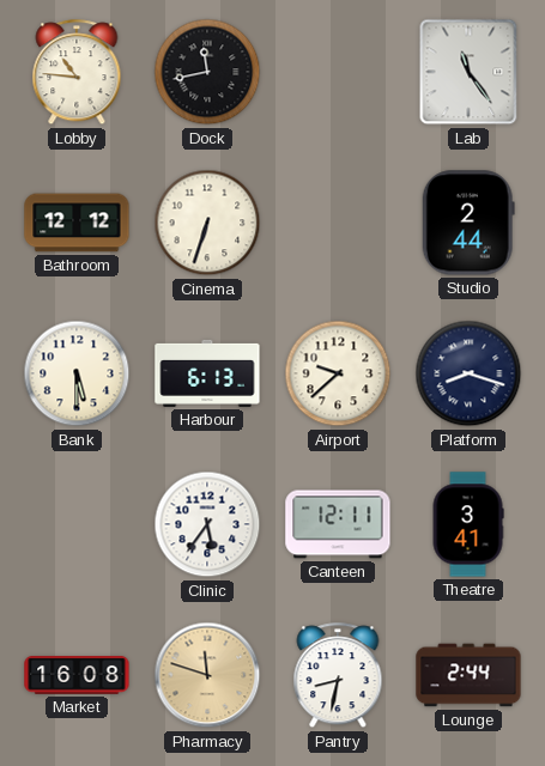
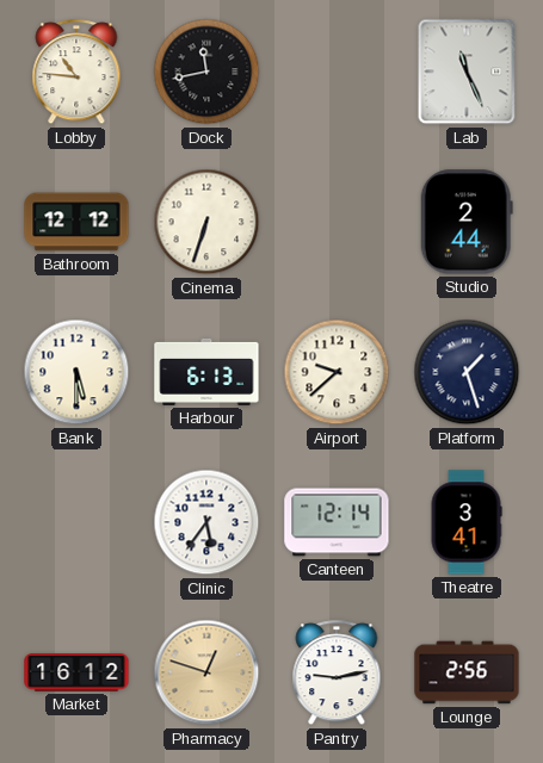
Lab: 11:24 -> 11:26 (467, 72)
Platform: 8:18 -> 1:27 (467, 372)
Canteen: 12:11 -> 12:14 (337, 522)
Market: 16:08 -> 16:12 (76, 674)
Pharmacy: 11:48 -> 12:48 (206, 672)
Pantry: 8:32 -> 9:13 (337, 674)
Lounge: 2:44 -> 2:56 (467, 672)
